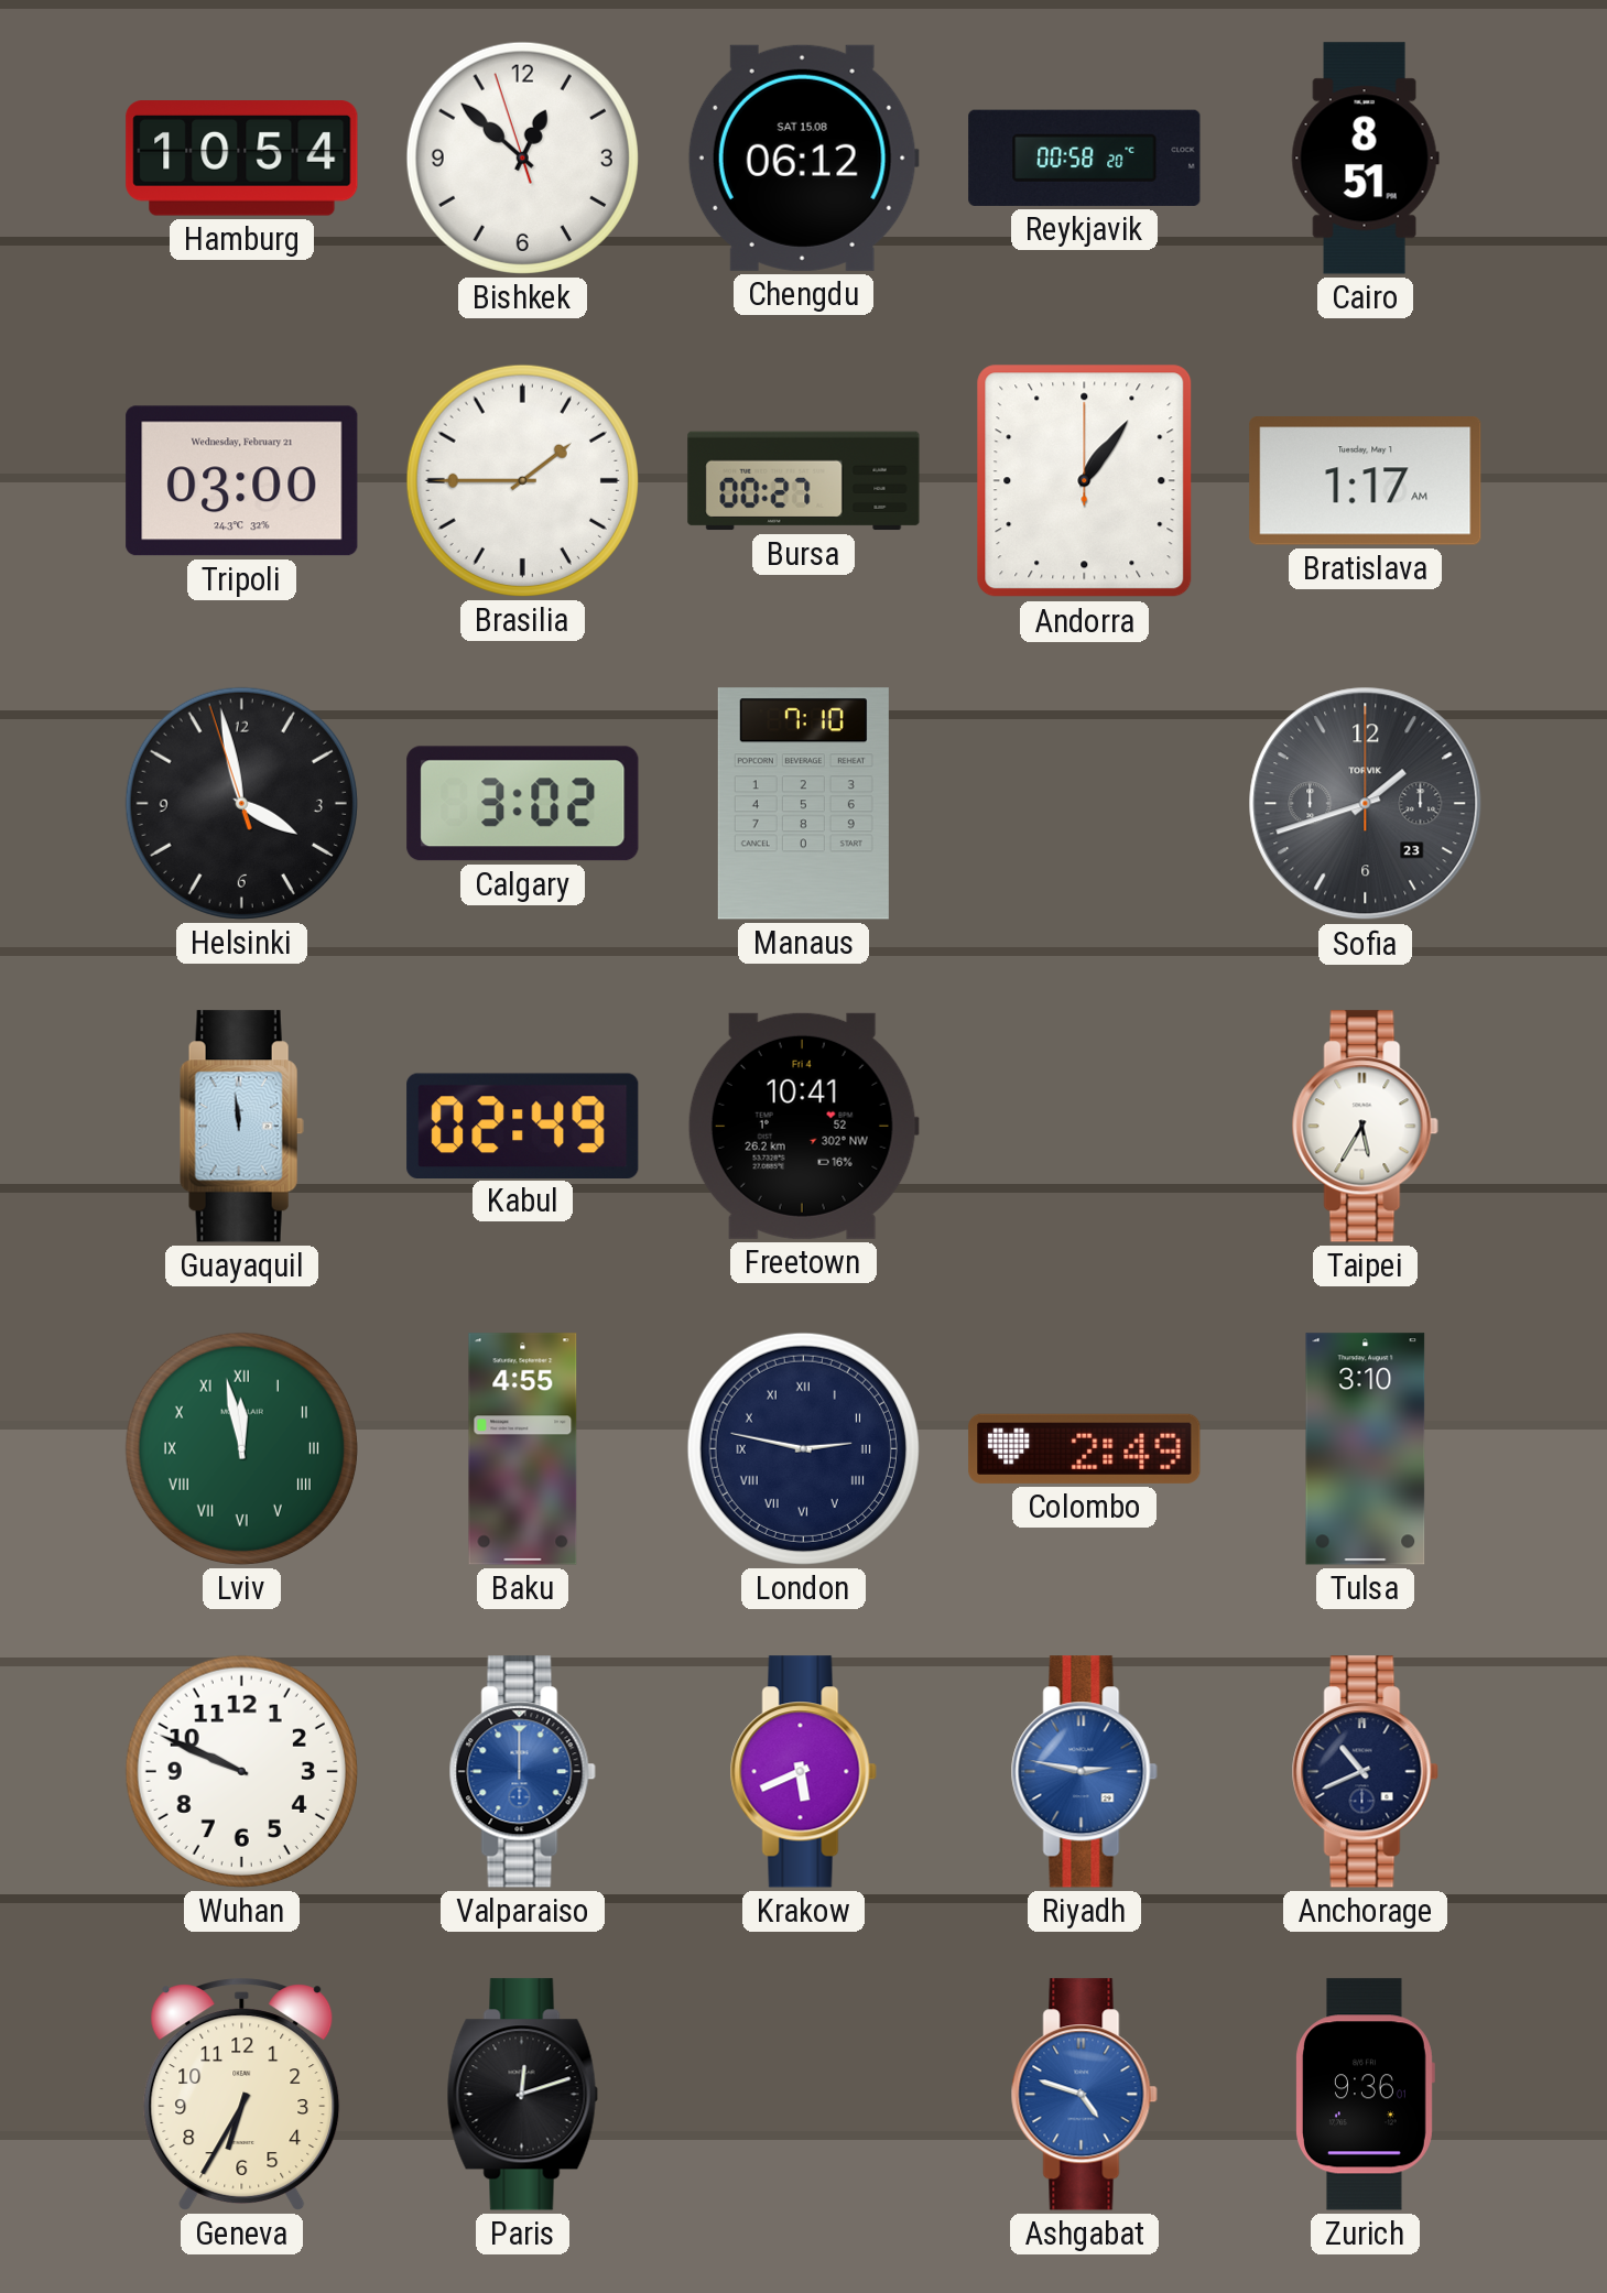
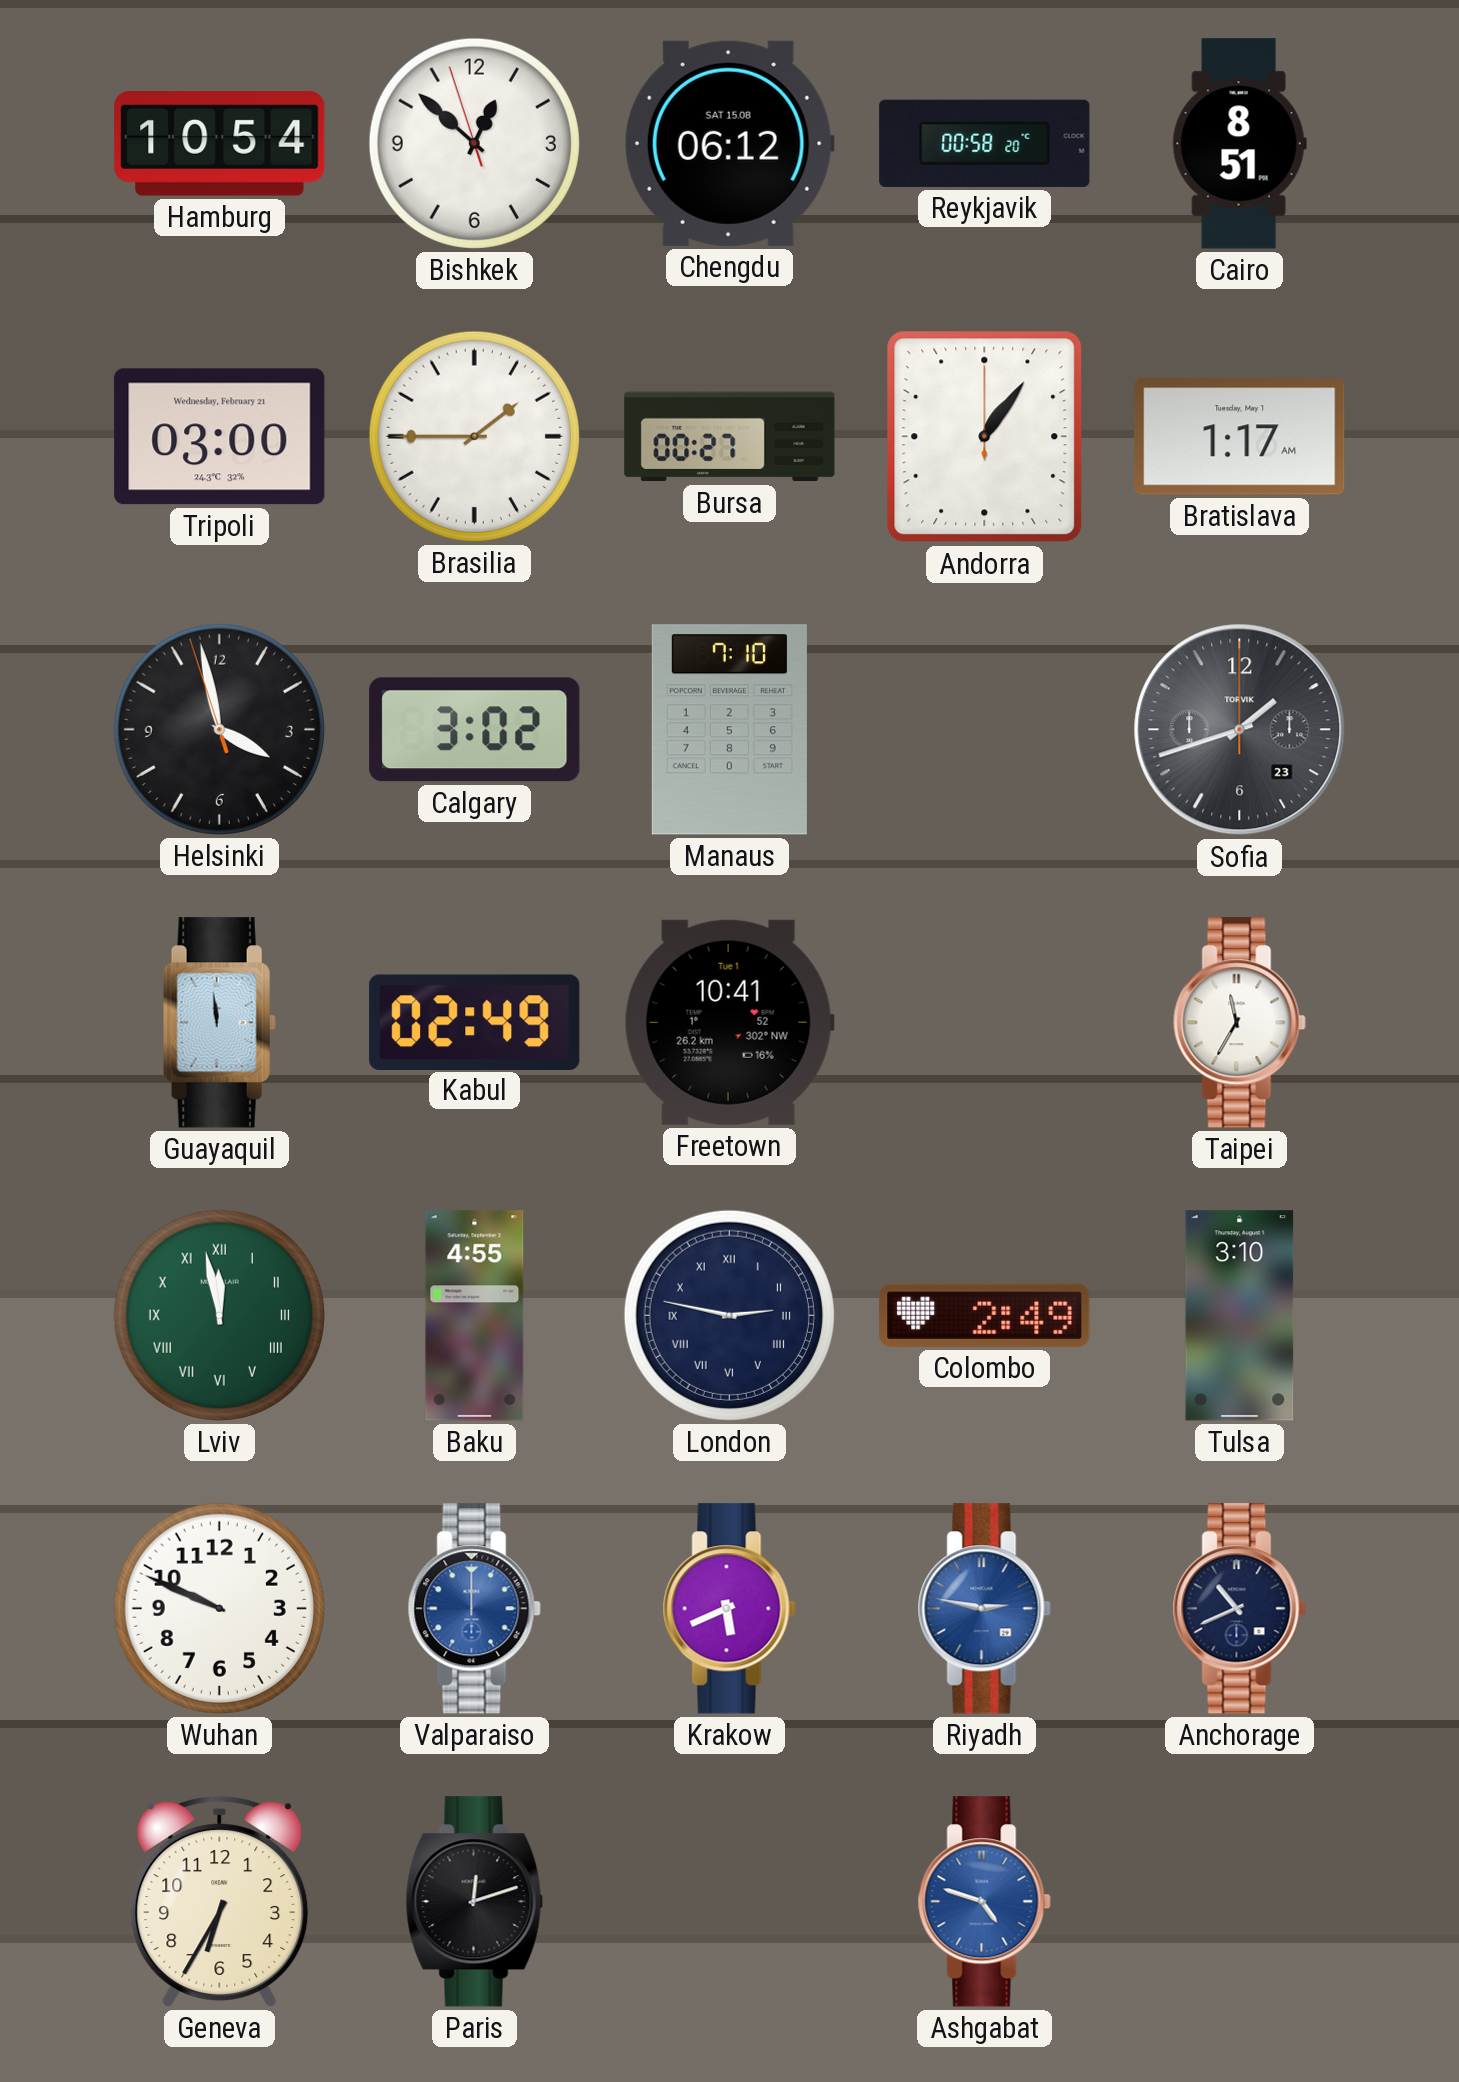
Freetown date: Fri 4 -> Tue 1 (729, 1022)
Taipei: 5:35 -> 11:35 (1239, 1023)
Zurich: 9:36 -> none (1365, 2095)
